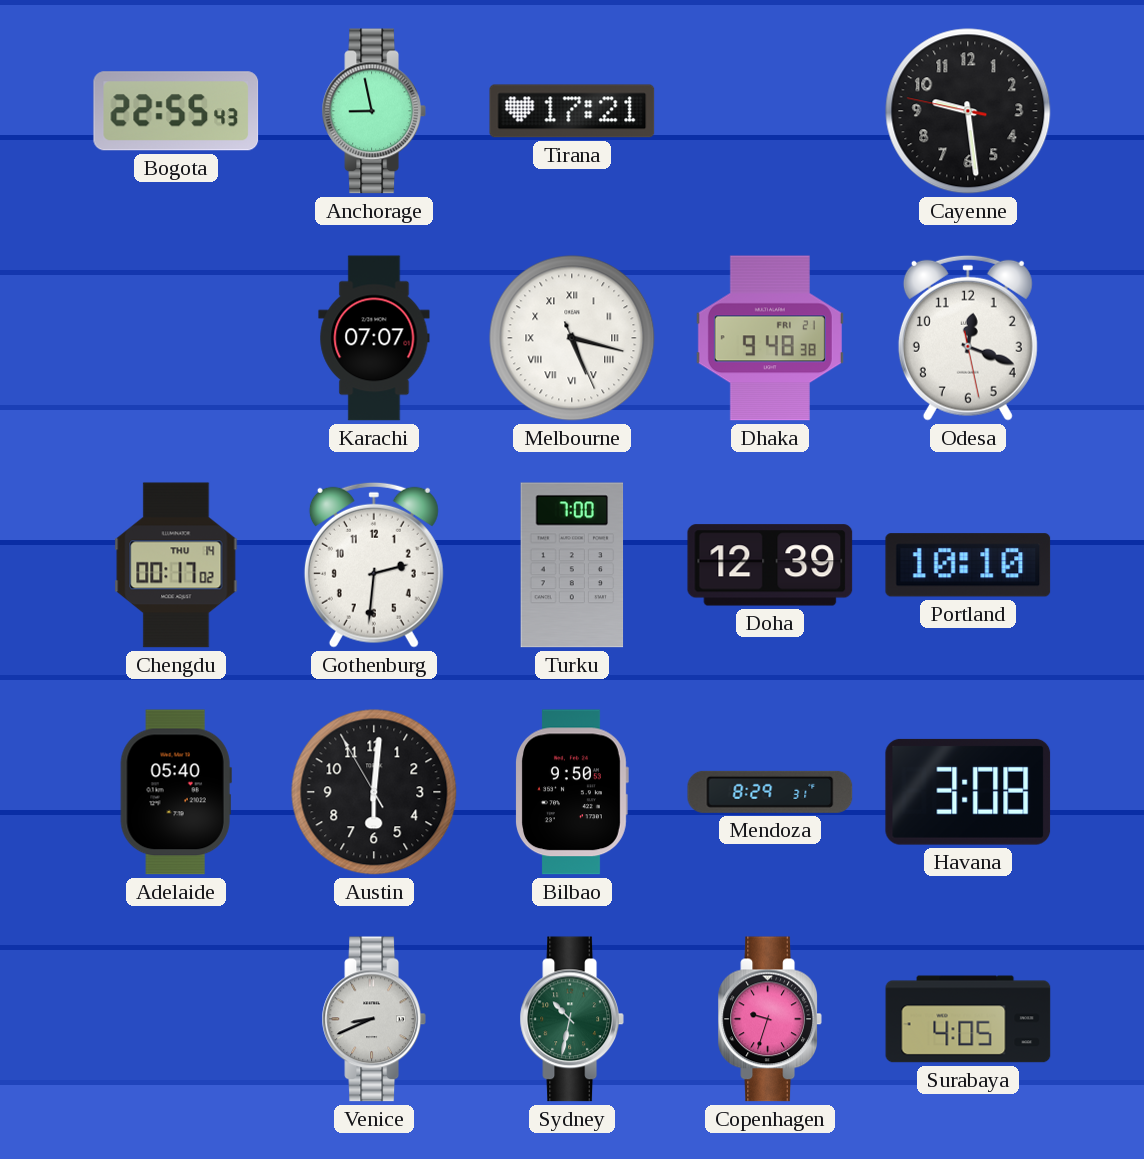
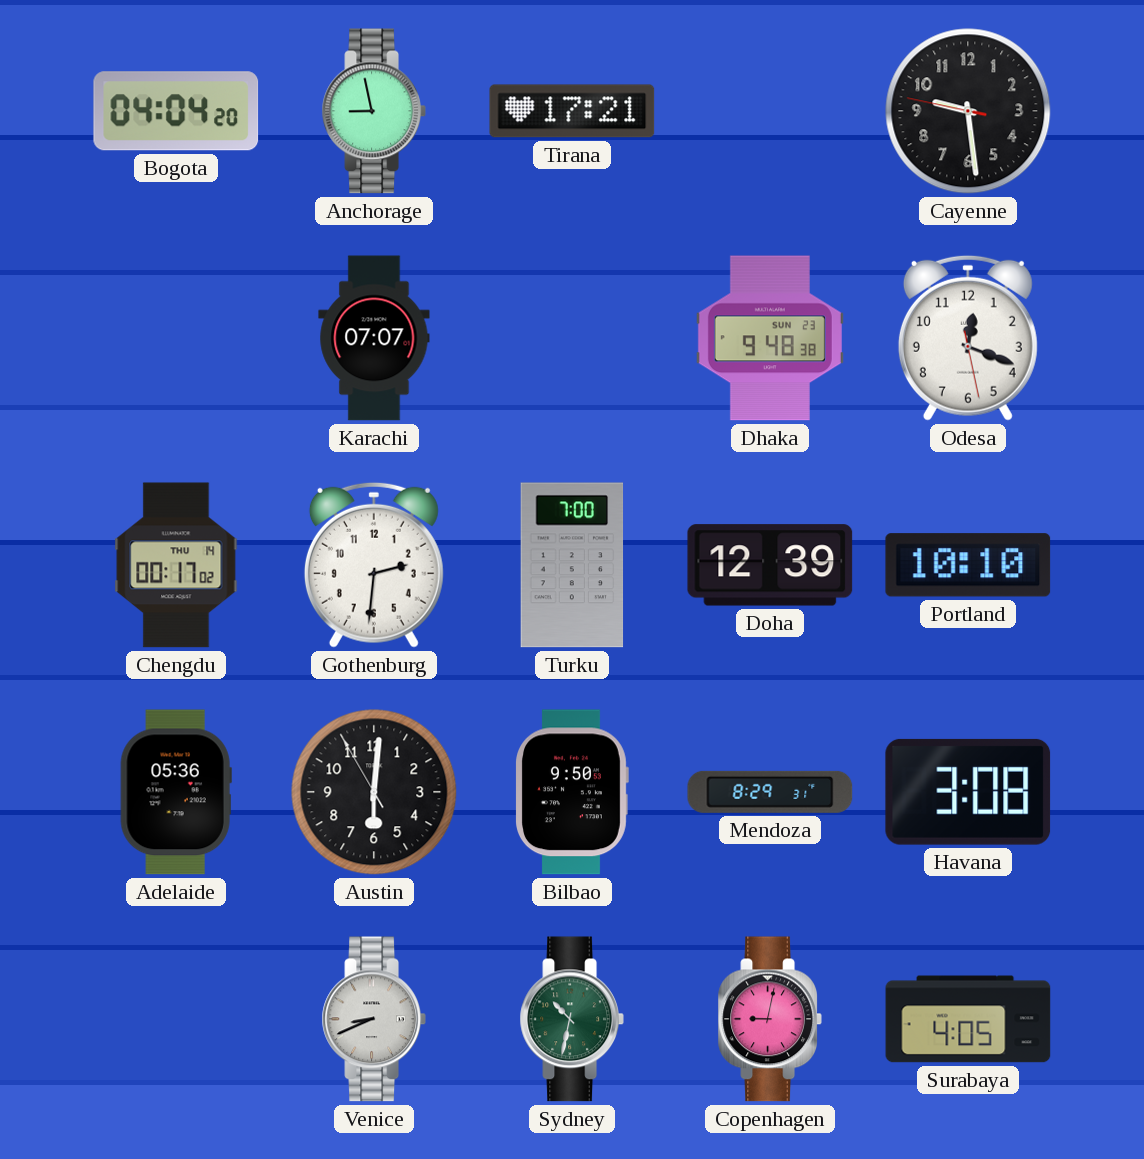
Bogota: 22:55 -> 04:04 (176, 111)
Melbourne: 5:17 -> none (572, 338)
Dhaka date: FRI 21 -> SUN 23 (770, 338)
Adelaide: 05:40 -> 05:36 (176, 792)
Copenhagen: 9:33 -> 9:02 (770, 1019)
